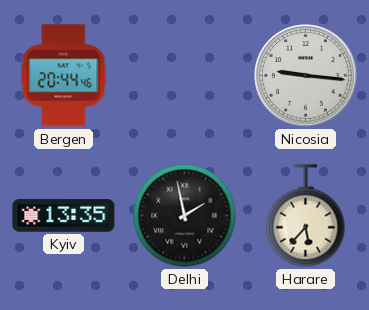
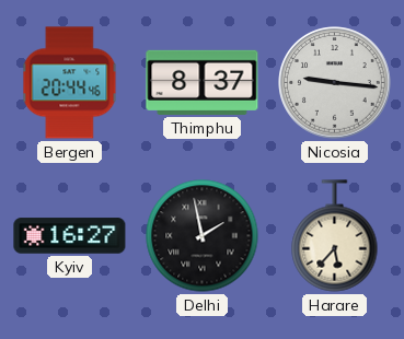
Thimphu: none -> 8:37 (203, 82)
Kyiv: 13:35 -> 16:27 (70, 236)
